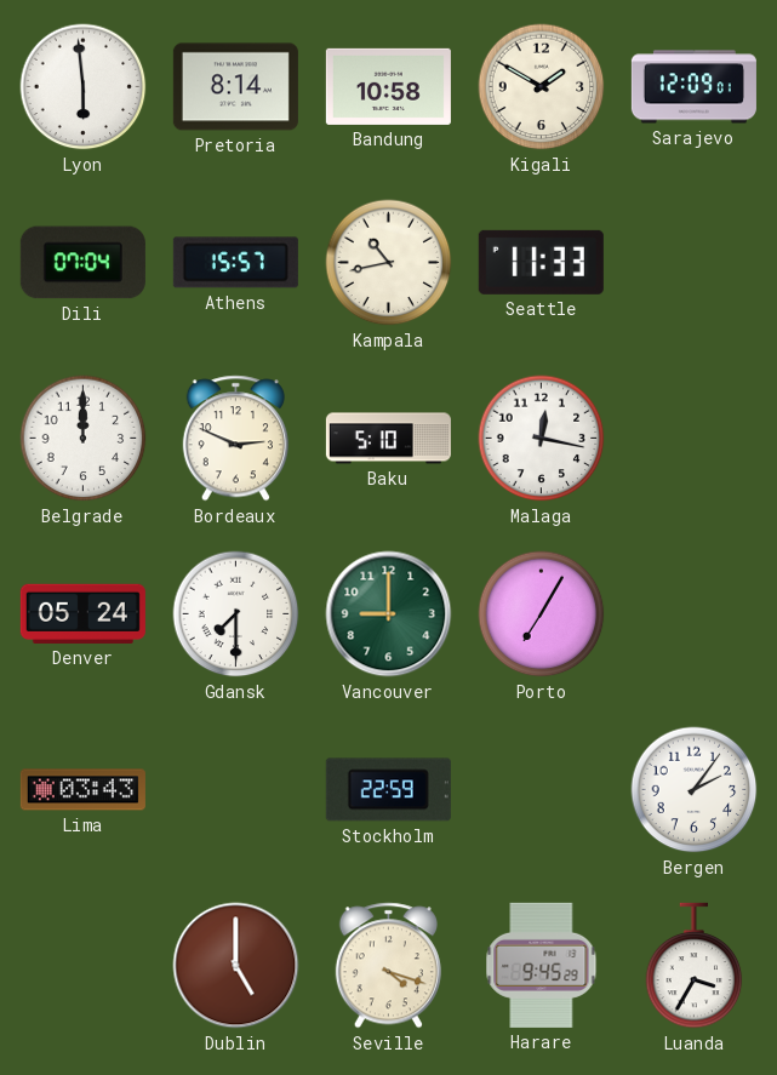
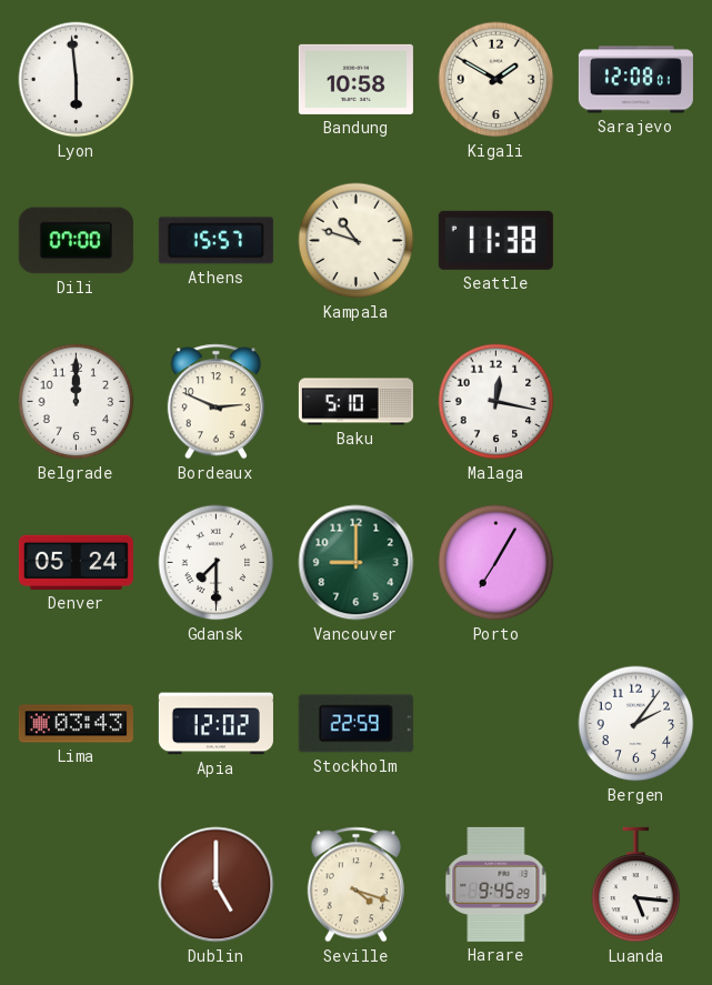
Pretoria: 8:14 -> none (235, 87)
Sarajevo: 12:09 -> 12:08 (635, 80)
Dili: 07:04 -> 07:00 (76, 241)
Kampala: 10:43 -> 10:48 (357, 241)
Seattle: 11:33 -> 11:38 (495, 240)
Apia: none -> 12:02 (215, 724)
Luanda: 3:35 -> 5:16 (636, 885)
